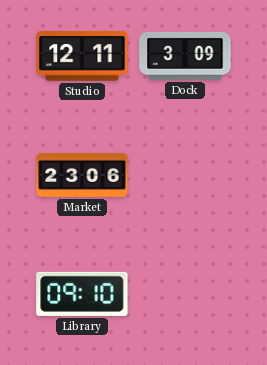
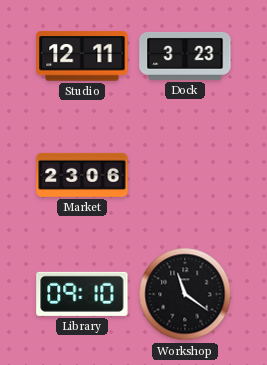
Dock: 3:09 -> 3:23 (185, 56)
Workshop: none -> 11:21 (185, 294)
